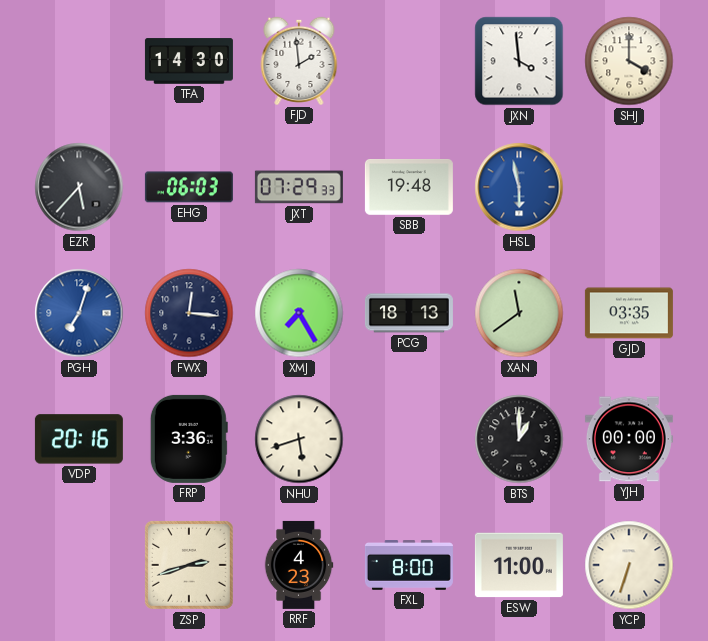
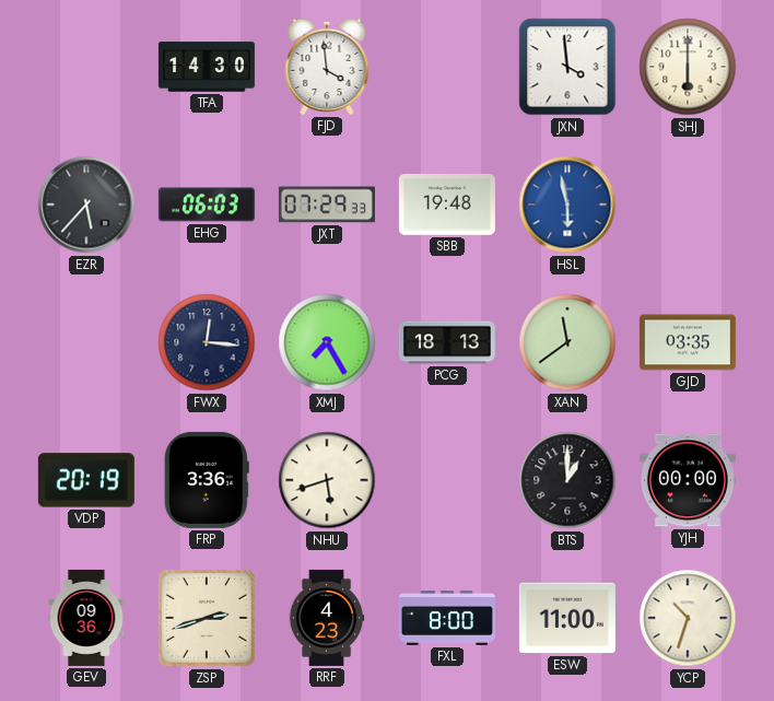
FJD: 1:59 -> 3:59 (327, 67)
SHJ: 4:00 -> 6:00 (688, 67)
PGH: 7:03 -> none (79, 313)
VDP: 20:16 -> 20:19 (86, 480)
GEV: none -> 09:36 (86, 618)
YCP: 6:33 -> 10:33 (688, 618)
